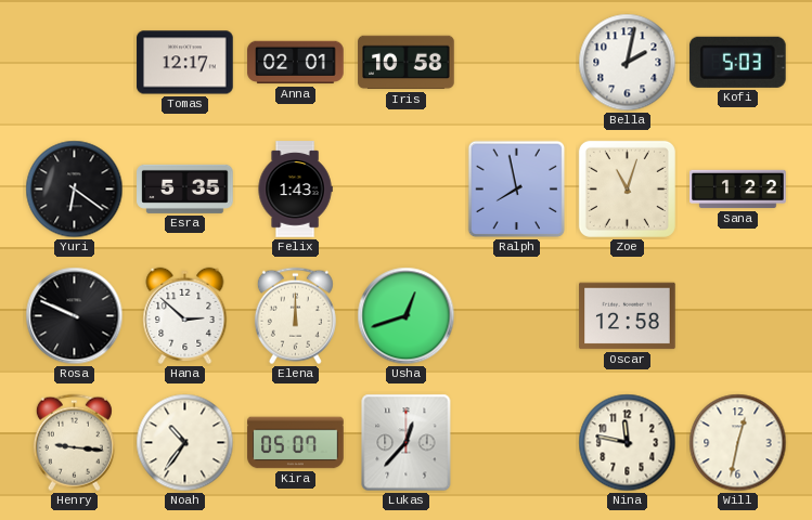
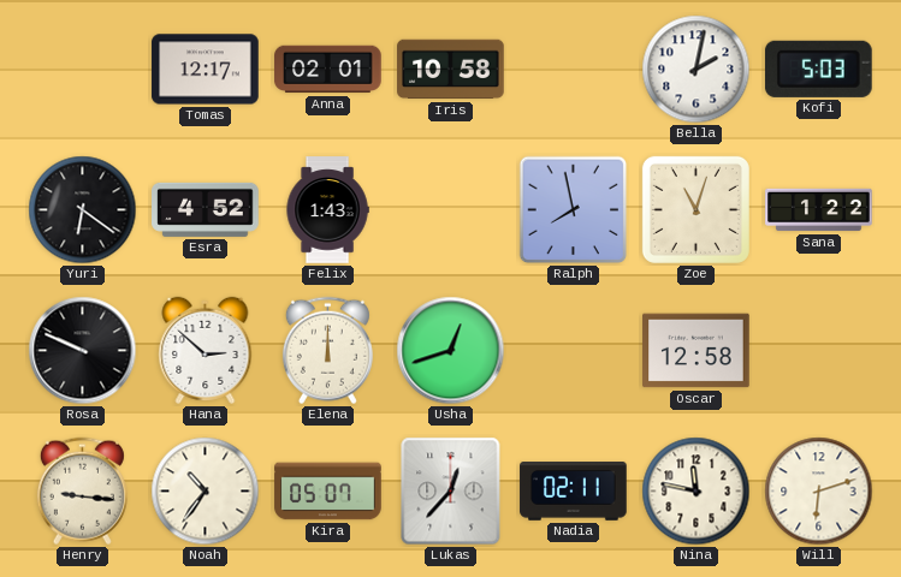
Esra: 5:35 -> 4:52 (206, 209)
Nadia: none -> 02:11 (574, 492)
Will: 12:32 -> 6:12 (819, 492)
